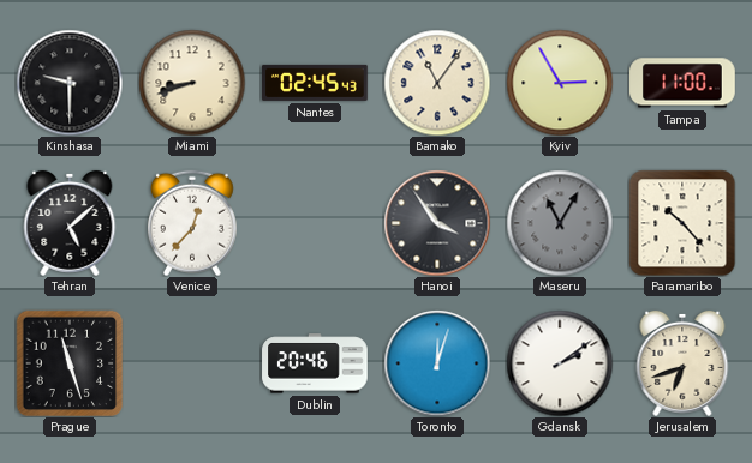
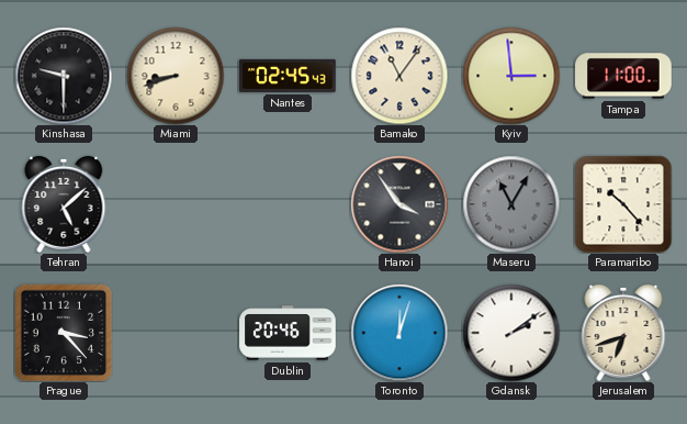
Kyiv: 2:55 -> 2:59 (511, 76)
Venice: 12:37 -> none (192, 223)
Prague: 11:27 -> 3:23 (64, 333)
